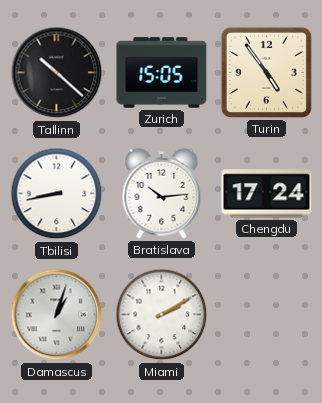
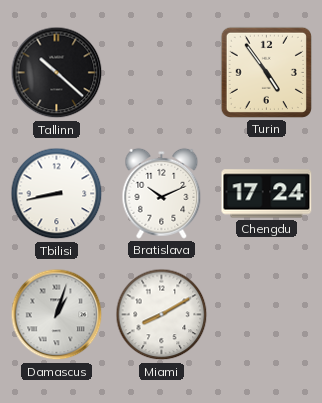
Zurich: 15:05 -> none (162, 73)
Bratislava: 10:14 -> 10:11 (162, 193)
Miami: 2:10 -> 8:10 (162, 315)
